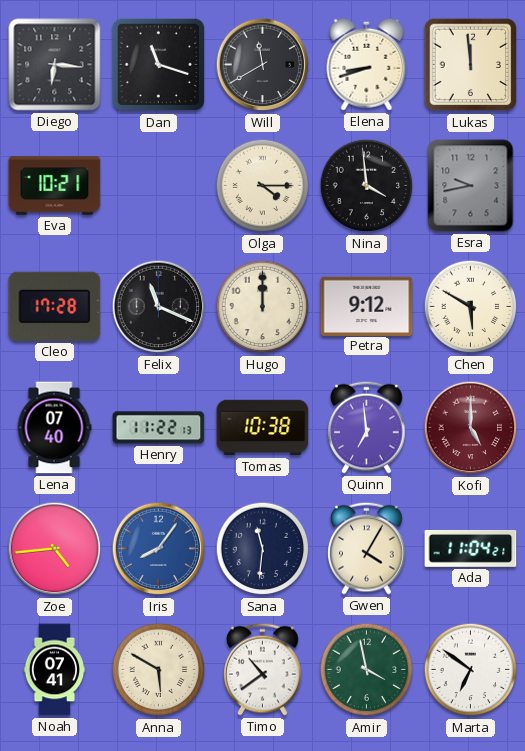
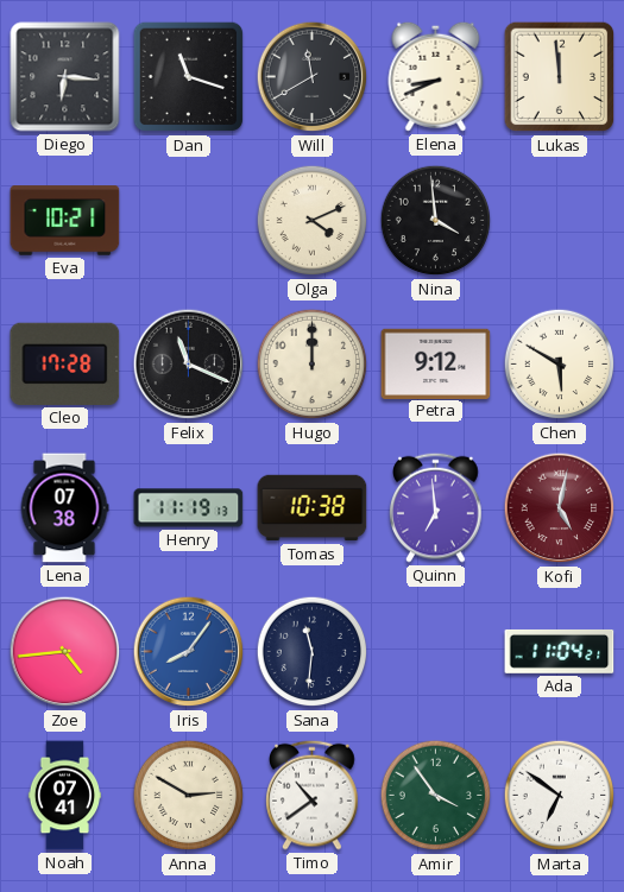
Elena: 8:42 -> 8:41 (436, 76)
Olga: 4:15 -> 4:11 (313, 221)
Esra: 9:43 -> none (471, 186)
Lena: 07:40 -> 07:38 (64, 508)
Henry: 11:22 -> 11:19 (189, 508)
Kofi: 5:00 -> 5:02 (560, 508)
Gwen: 4:05 -> none (367, 548)
Anna: 5:50 -> 2:50 (189, 796)
Amir: 3:58 -> 3:54 (436, 796)
